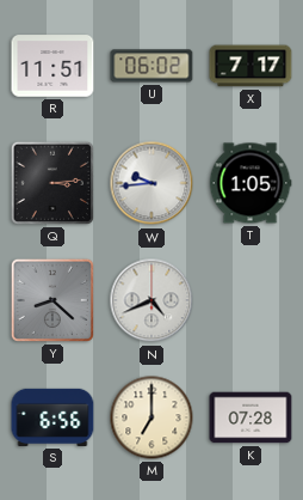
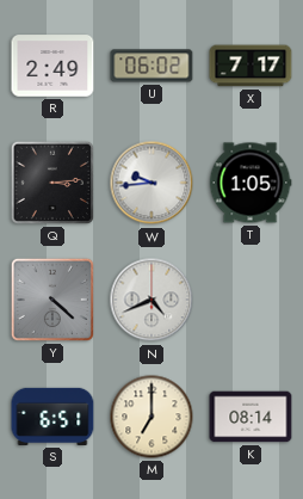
R: 11:51 -> 2:49 (52, 66)
Y: 8:22 -> 4:22 (52, 300)
S: 6:56 -> 6:51 (52, 417)
K: 07:28 -> 08:14 (251, 417)
